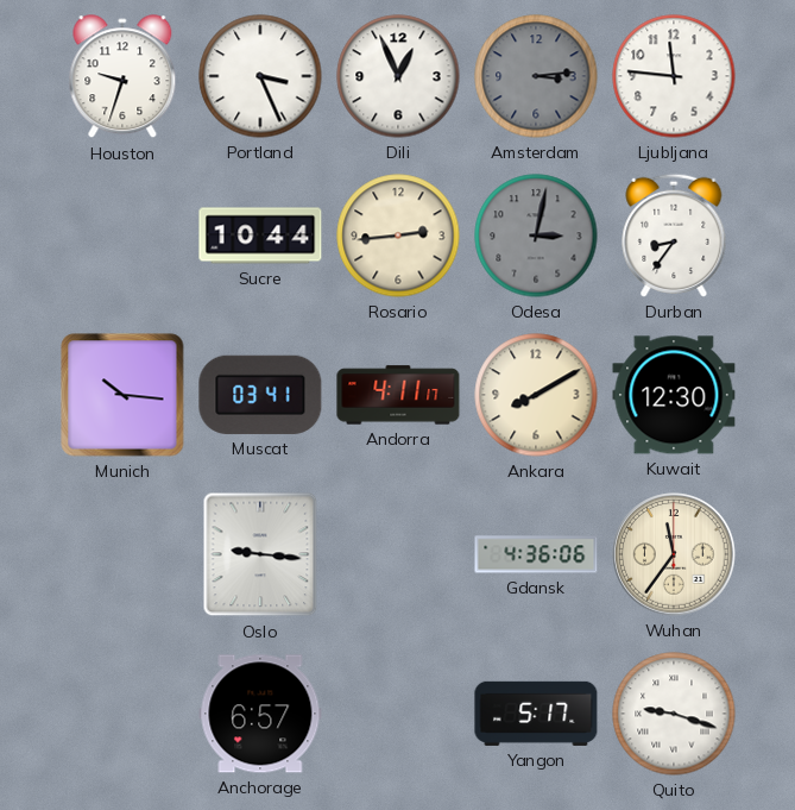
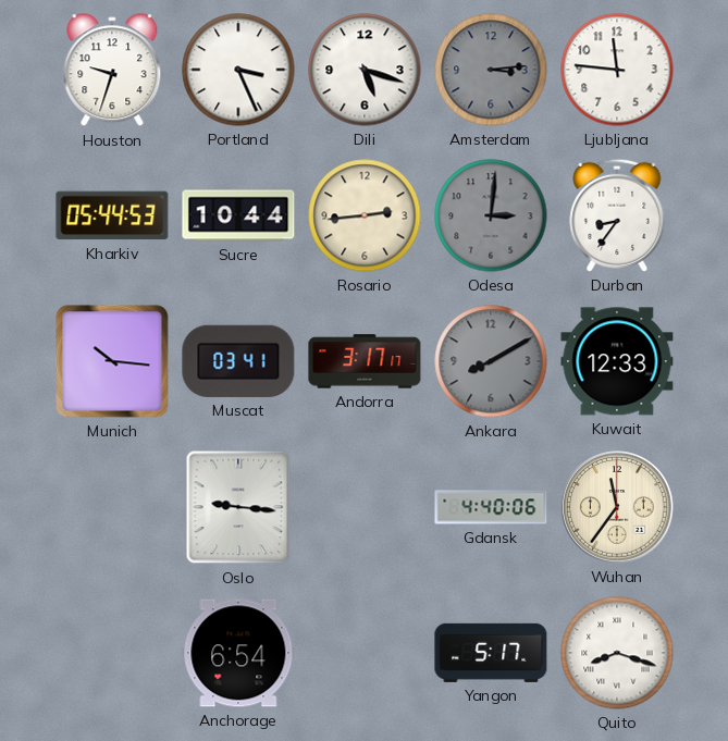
Dili: 12:56 -> 5:18 (365, 70)
Kharkiv: none -> 05:44 (112, 215)
Odesa: 3:02 -> 3:01 (491, 215)
Andorra: 4:11 -> 3:17 (365, 361)
Ankara dial: cream -> grey (491, 361)
Kuwait: 12:30 -> 12:33 (617, 361)
Gdansk: 4:36 -> 4:40 (491, 507)
Anchorage: 6:57 -> 6:54 (238, 653)
Quito: 9:18 -> 8:18 (617, 653)
